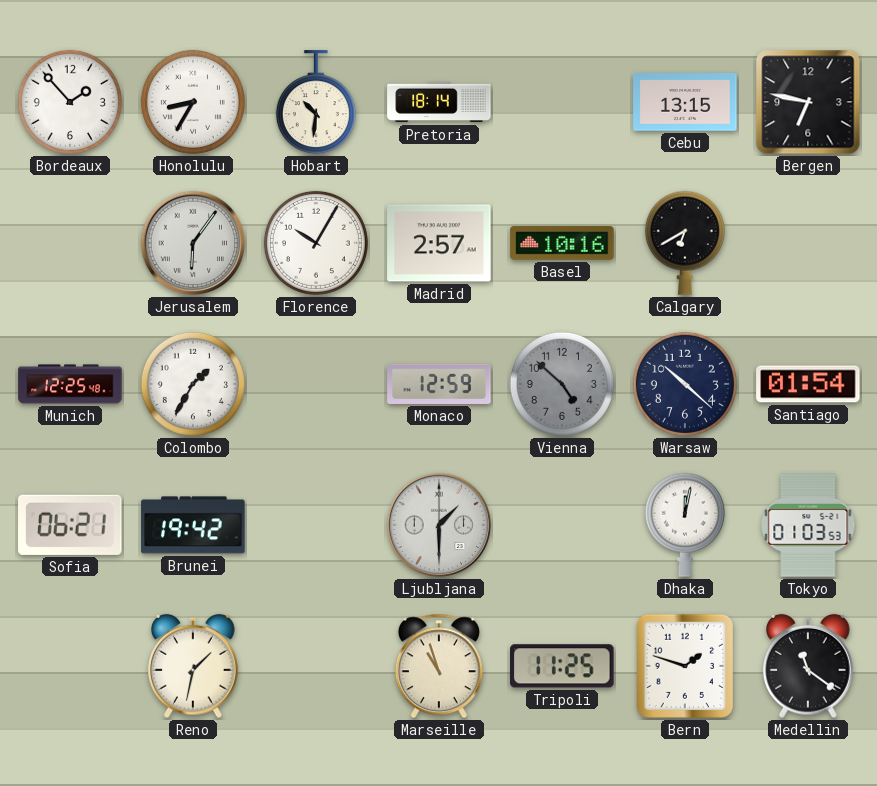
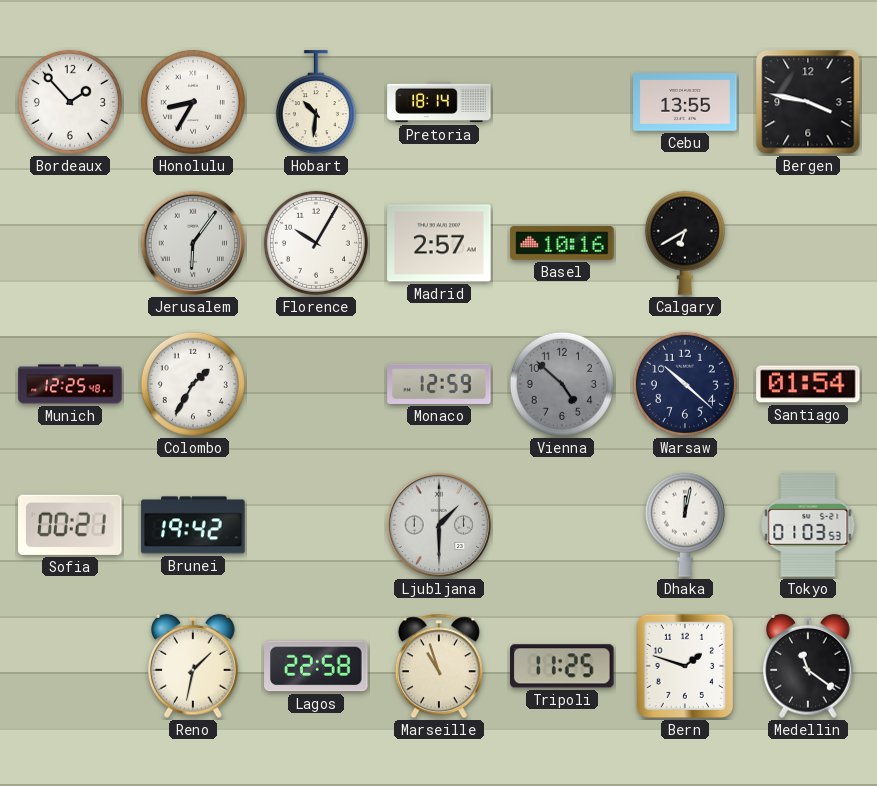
Cebu: 13:15 -> 13:55 (685, 102)
Bergen: 6:47 -> 3:47 (808, 102)
Sofia: 06:21 -> 00:21 (70, 525)
Lagos: none -> 22:58 (316, 666)
